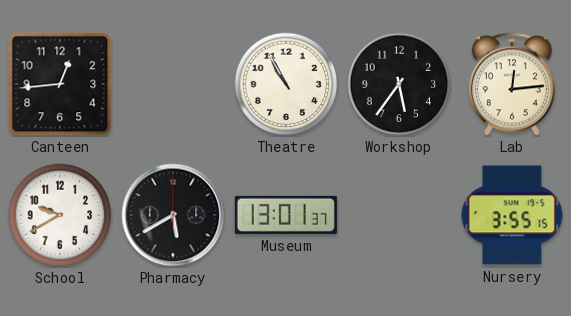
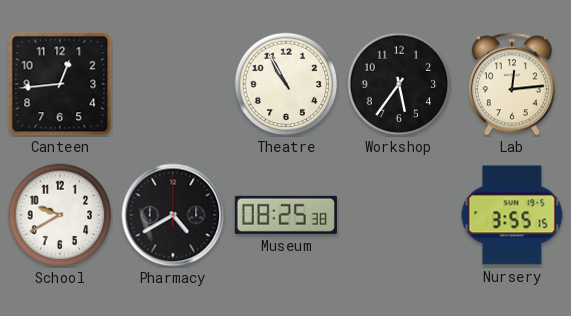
Pharmacy: 5:40 -> 4:40 (173, 215)
Museum: 13:01 -> 08:25 (286, 215)
